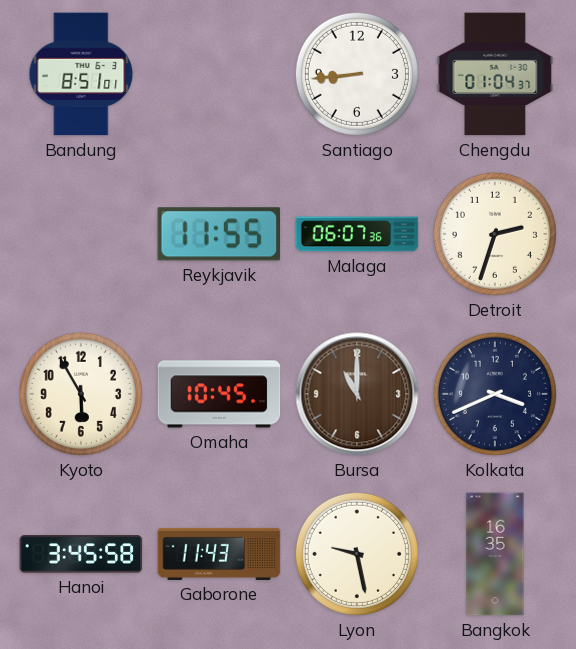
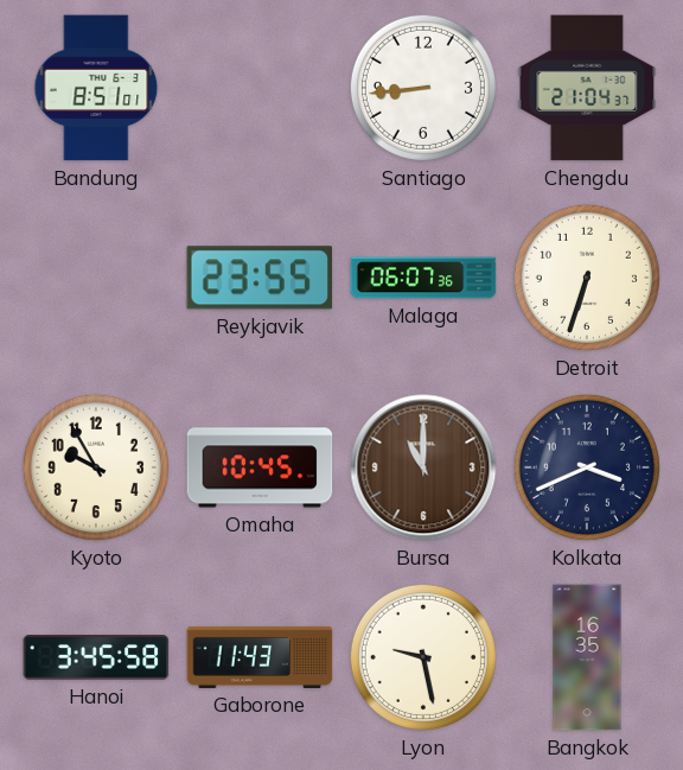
Chengdu: 01:04 -> 21:04 (587, 88)
Reykjavik: 11:55 -> 23:55 (260, 278)
Detroit: 2:33 -> 6:33 (587, 278)
Kyoto: 5:55 -> 9:55 (96, 467)
